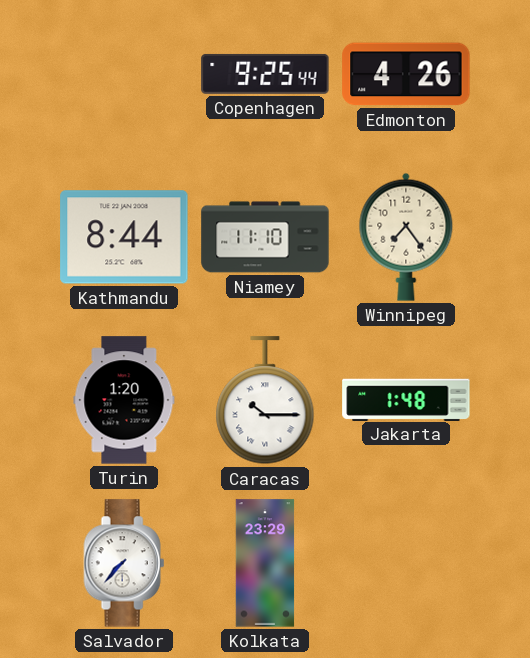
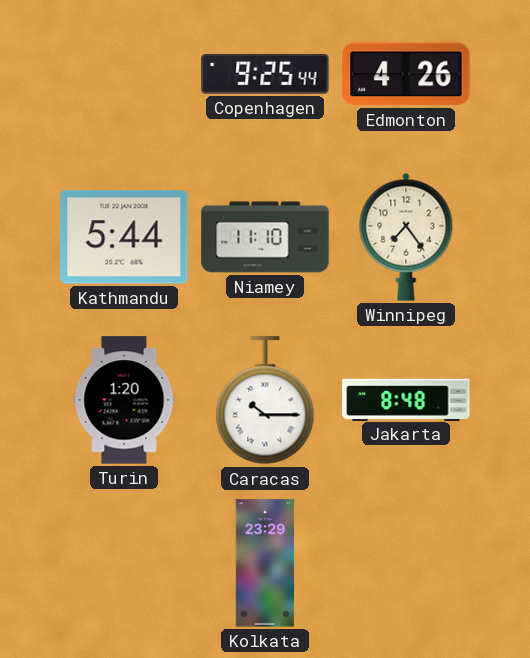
Kathmandu: 8:44 -> 5:44 (124, 237)
Jakarta: 1:48 -> 8:48 (406, 399)
Salvador: 7:37 -> none (124, 563)
